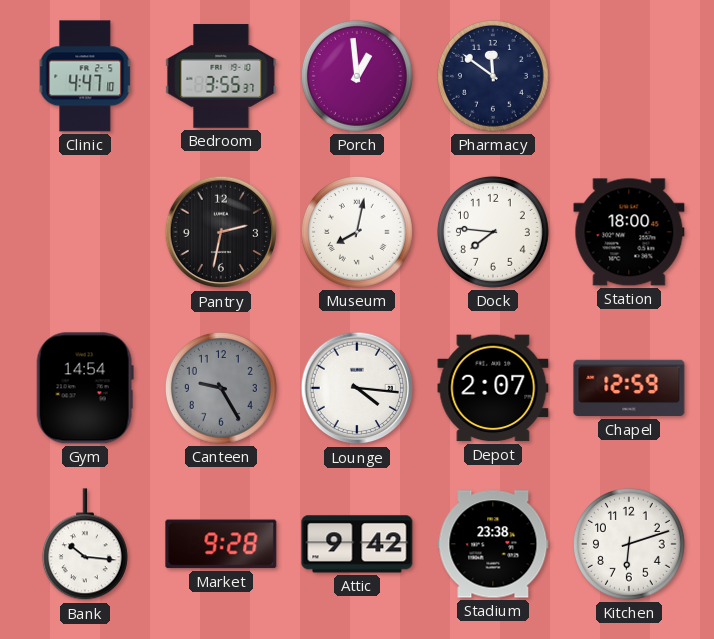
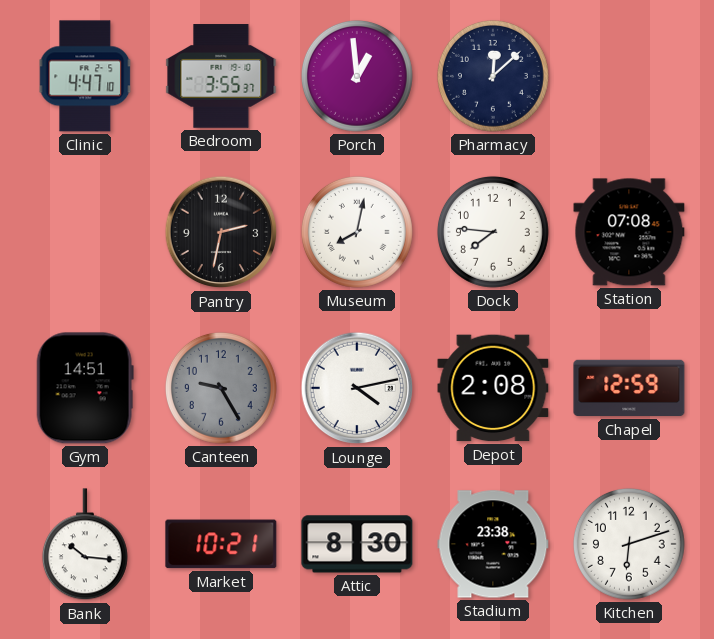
Pharmacy: 11:51 -> 12:08 (493, 76)
Station: 18:00 -> 07:08 (629, 232)
Gym: 14:54 -> 14:51 (85, 388)
Lounge: 4:16 -> 4:13 (357, 388)
Depot: 2:07 -> 2:08 (493, 388)
Market: 9:28 -> 10:21 (221, 544)
Attic: 9:42 -> 8:30 (357, 544)
